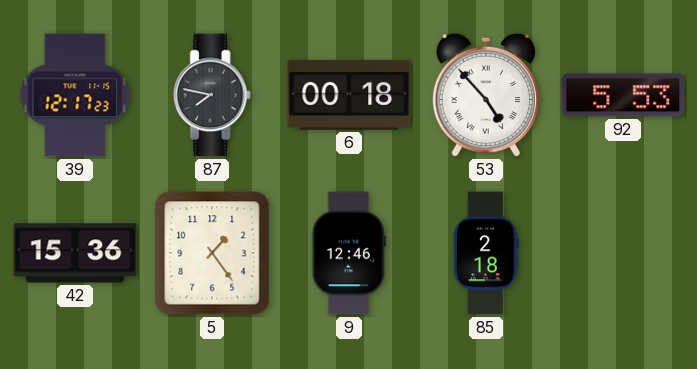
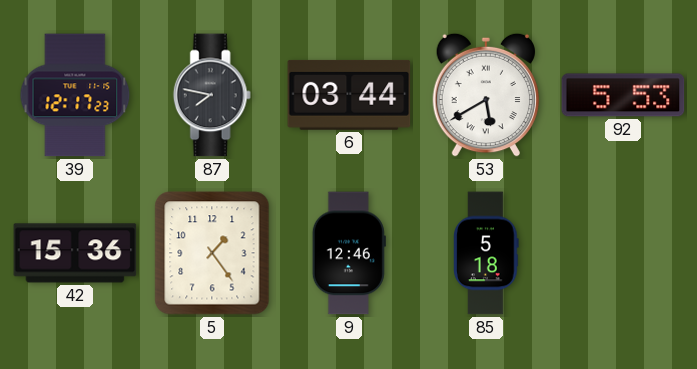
6: 00:18 -> 03:44 (349, 95)
53: 4:53 -> 5:40 (485, 95)
85: 2:18 -> 5:18 (486, 253)
